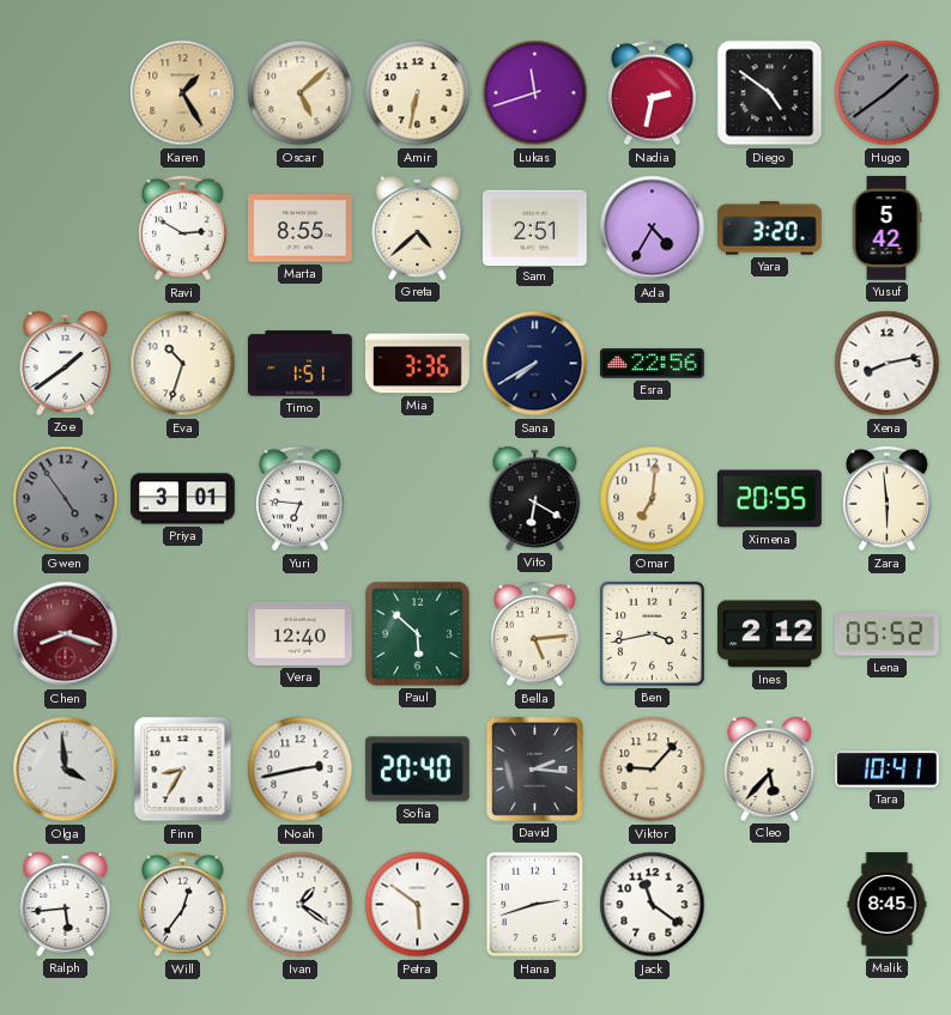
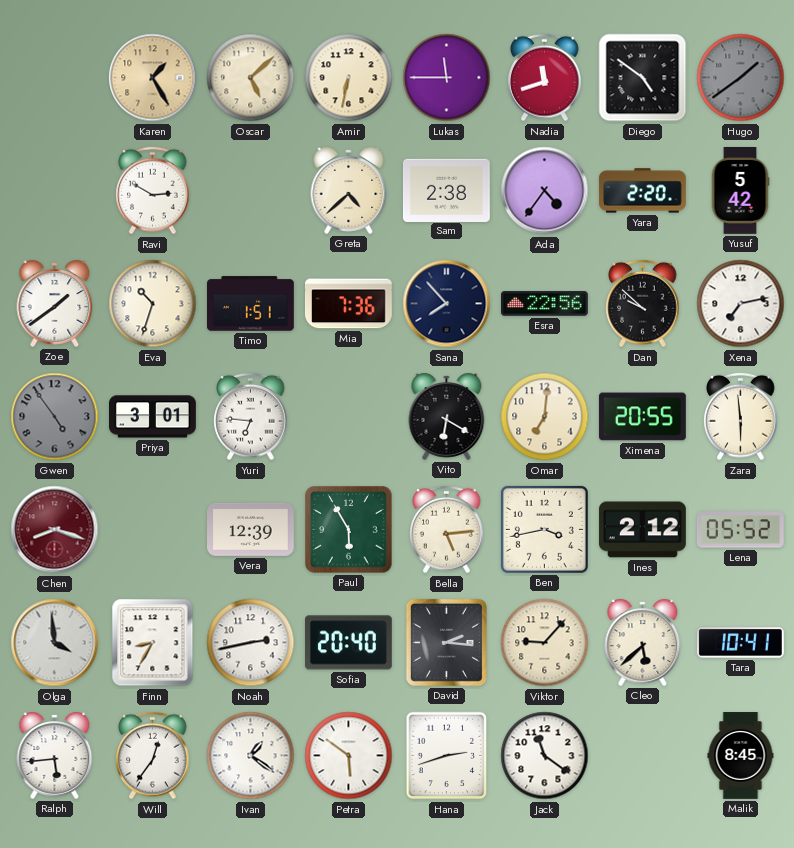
Lukas: 11:42 -> 11:45 (447, 78)
Nadia: 2:32 -> 11:42 (545, 78)
Marta: 8:55 -> none (301, 229)
Sam: 2:51 -> 2:38 (447, 190)
Ada: 4:35 -> 4:36 (545, 191)
Yara: 3:20 -> 2:20 (642, 191)
Mia: 3:36 -> 7:36 (349, 304)
Sana: 7:40 -> 7:53 (447, 304)
Dan: none -> 9:52 (643, 304)
Xena: 8:13 -> 7:13 (741, 304)
Vera: 12:40 -> 12:39 (251, 529)
Paul: 5:52 -> 5:55 (349, 530)
Cleo: 5:37 -> 5:38 (643, 642)
